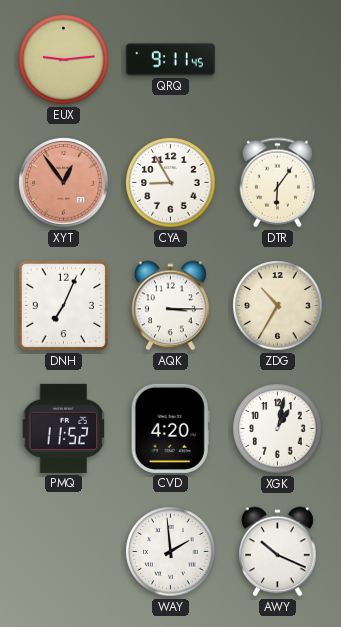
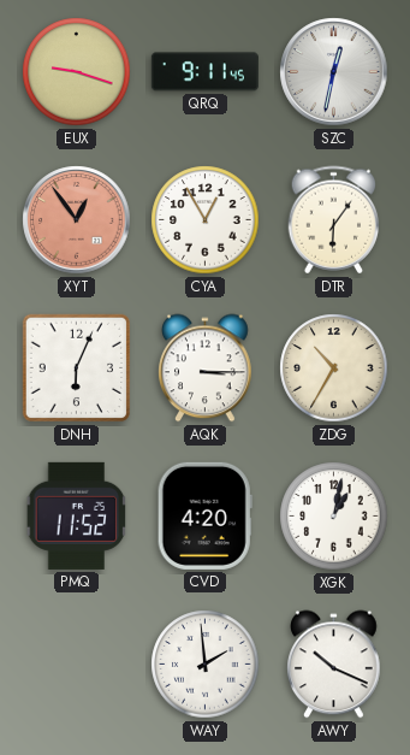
EUX: 9:14 -> 9:18 (77, 72)
SZC: none -> 12:32 (334, 72)
CYA: 8:55 -> 12:55 (206, 220)
DNH: 7:04 -> 6:04 (77, 368)
